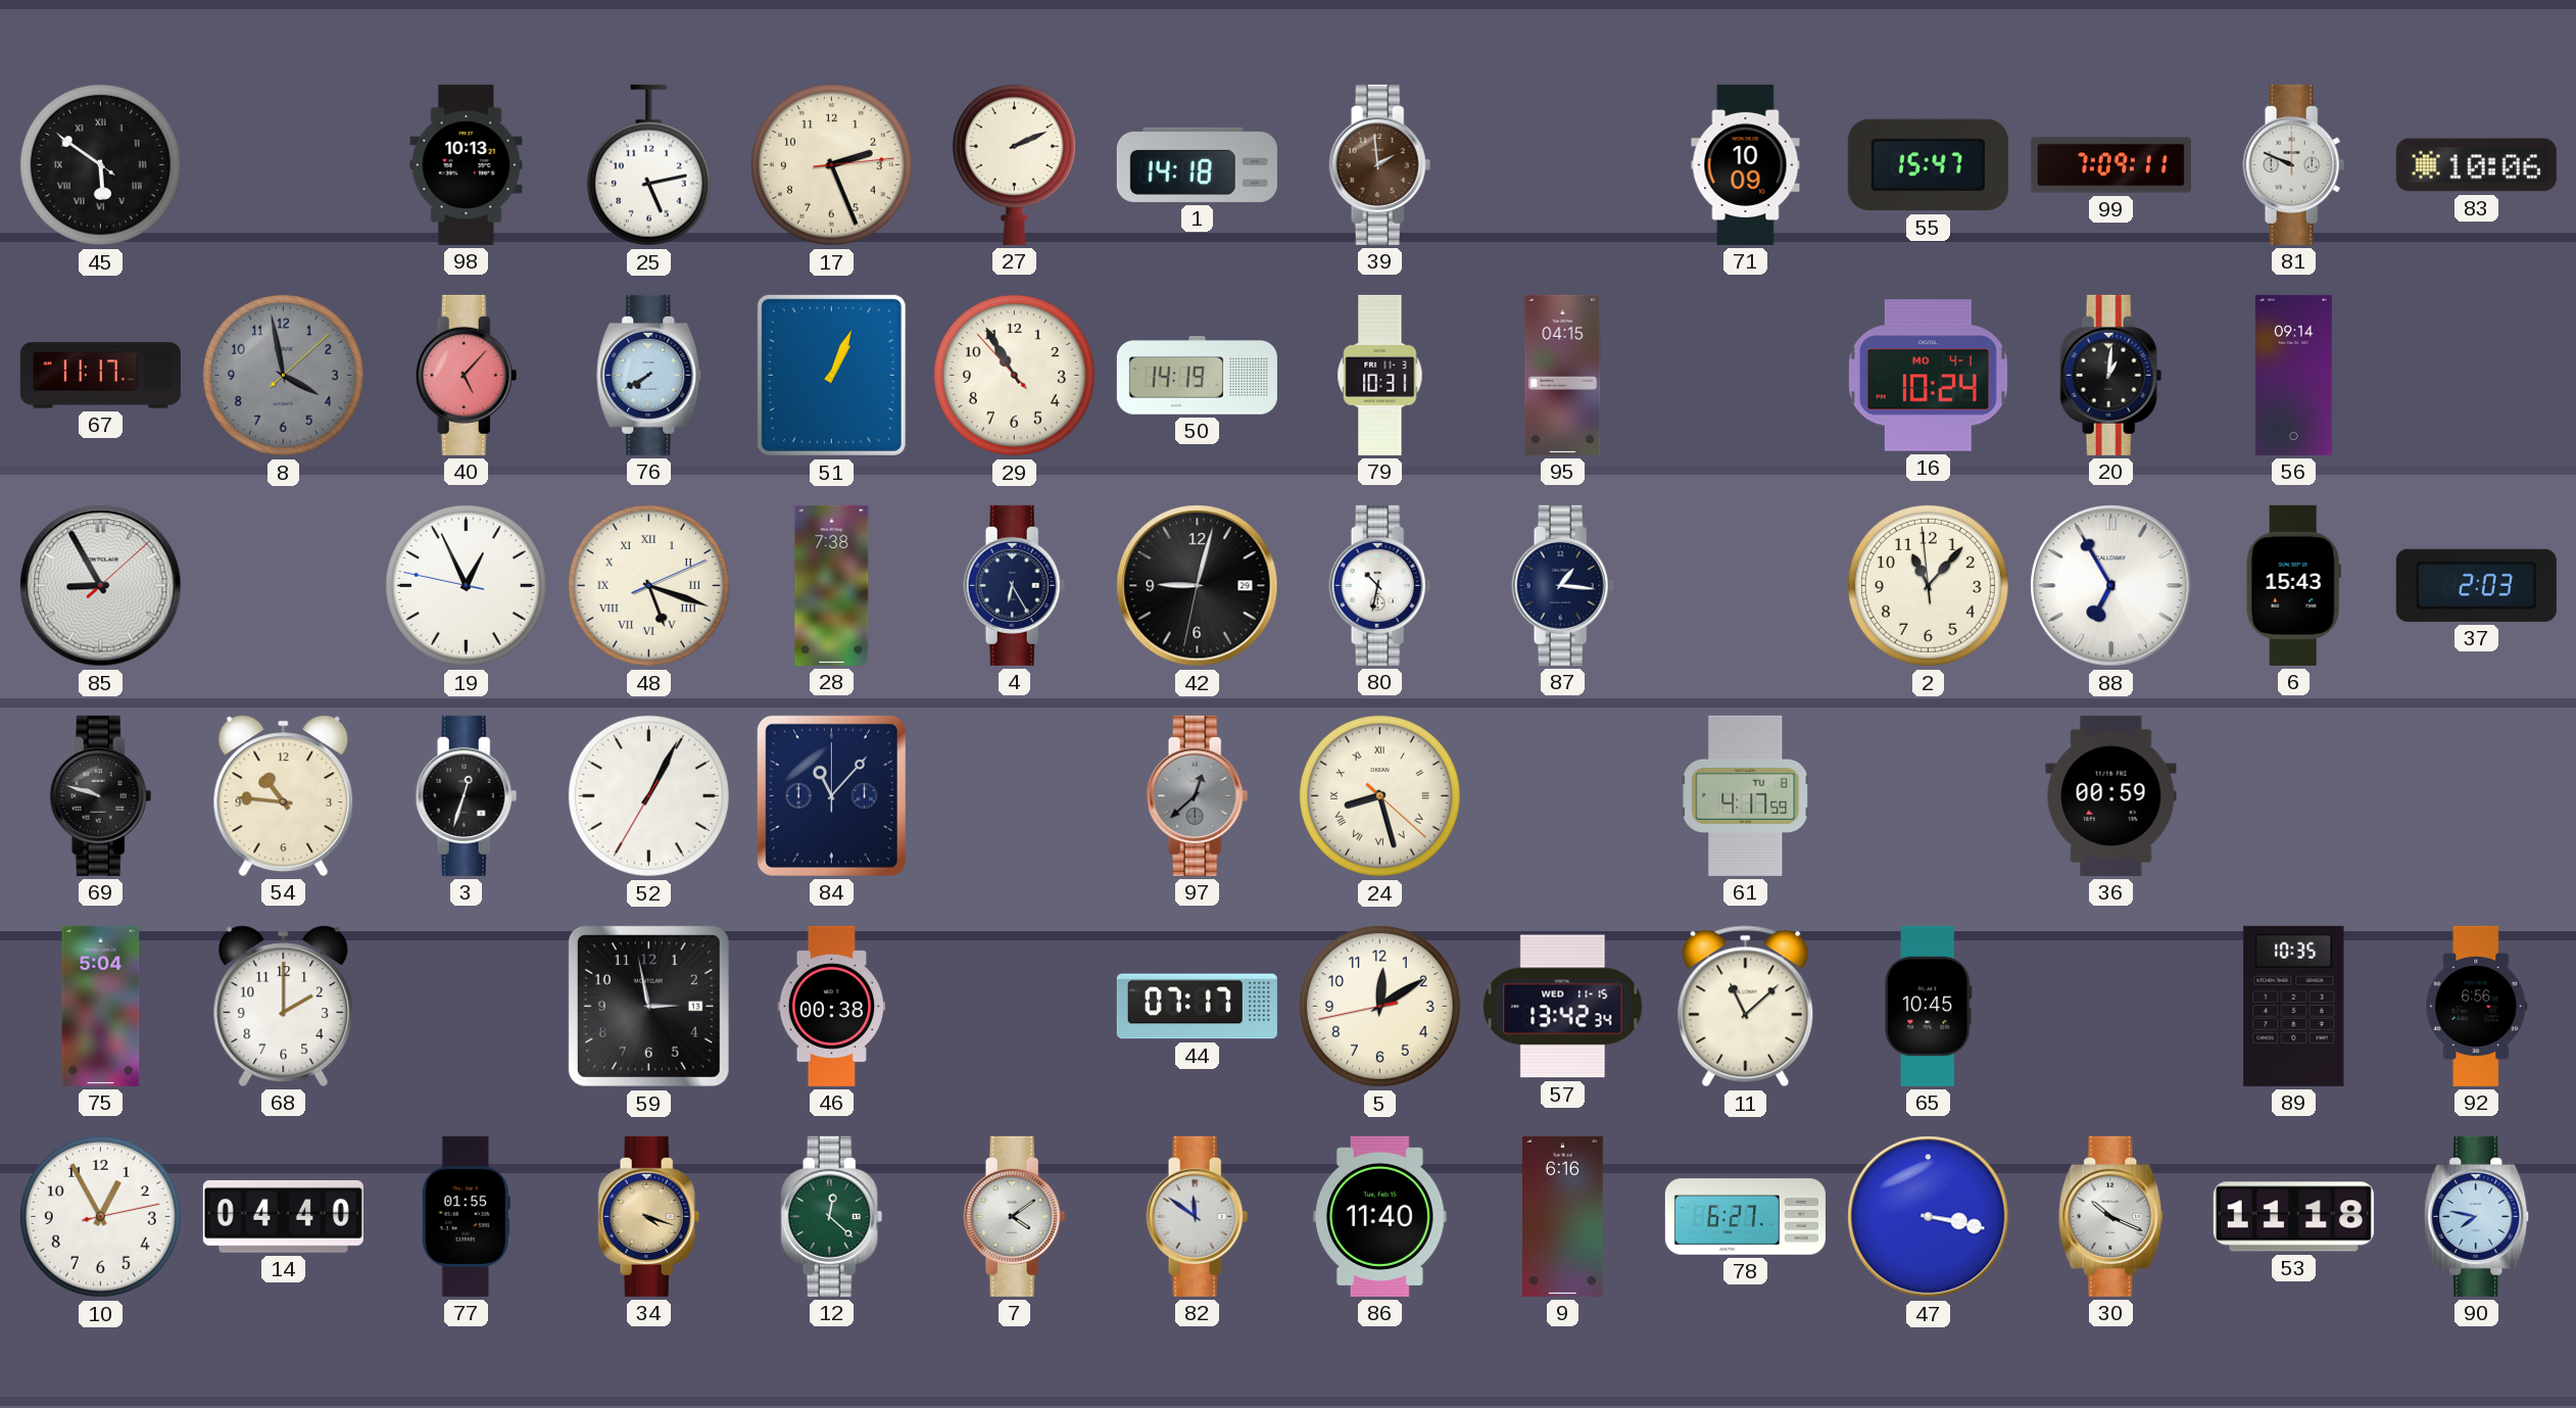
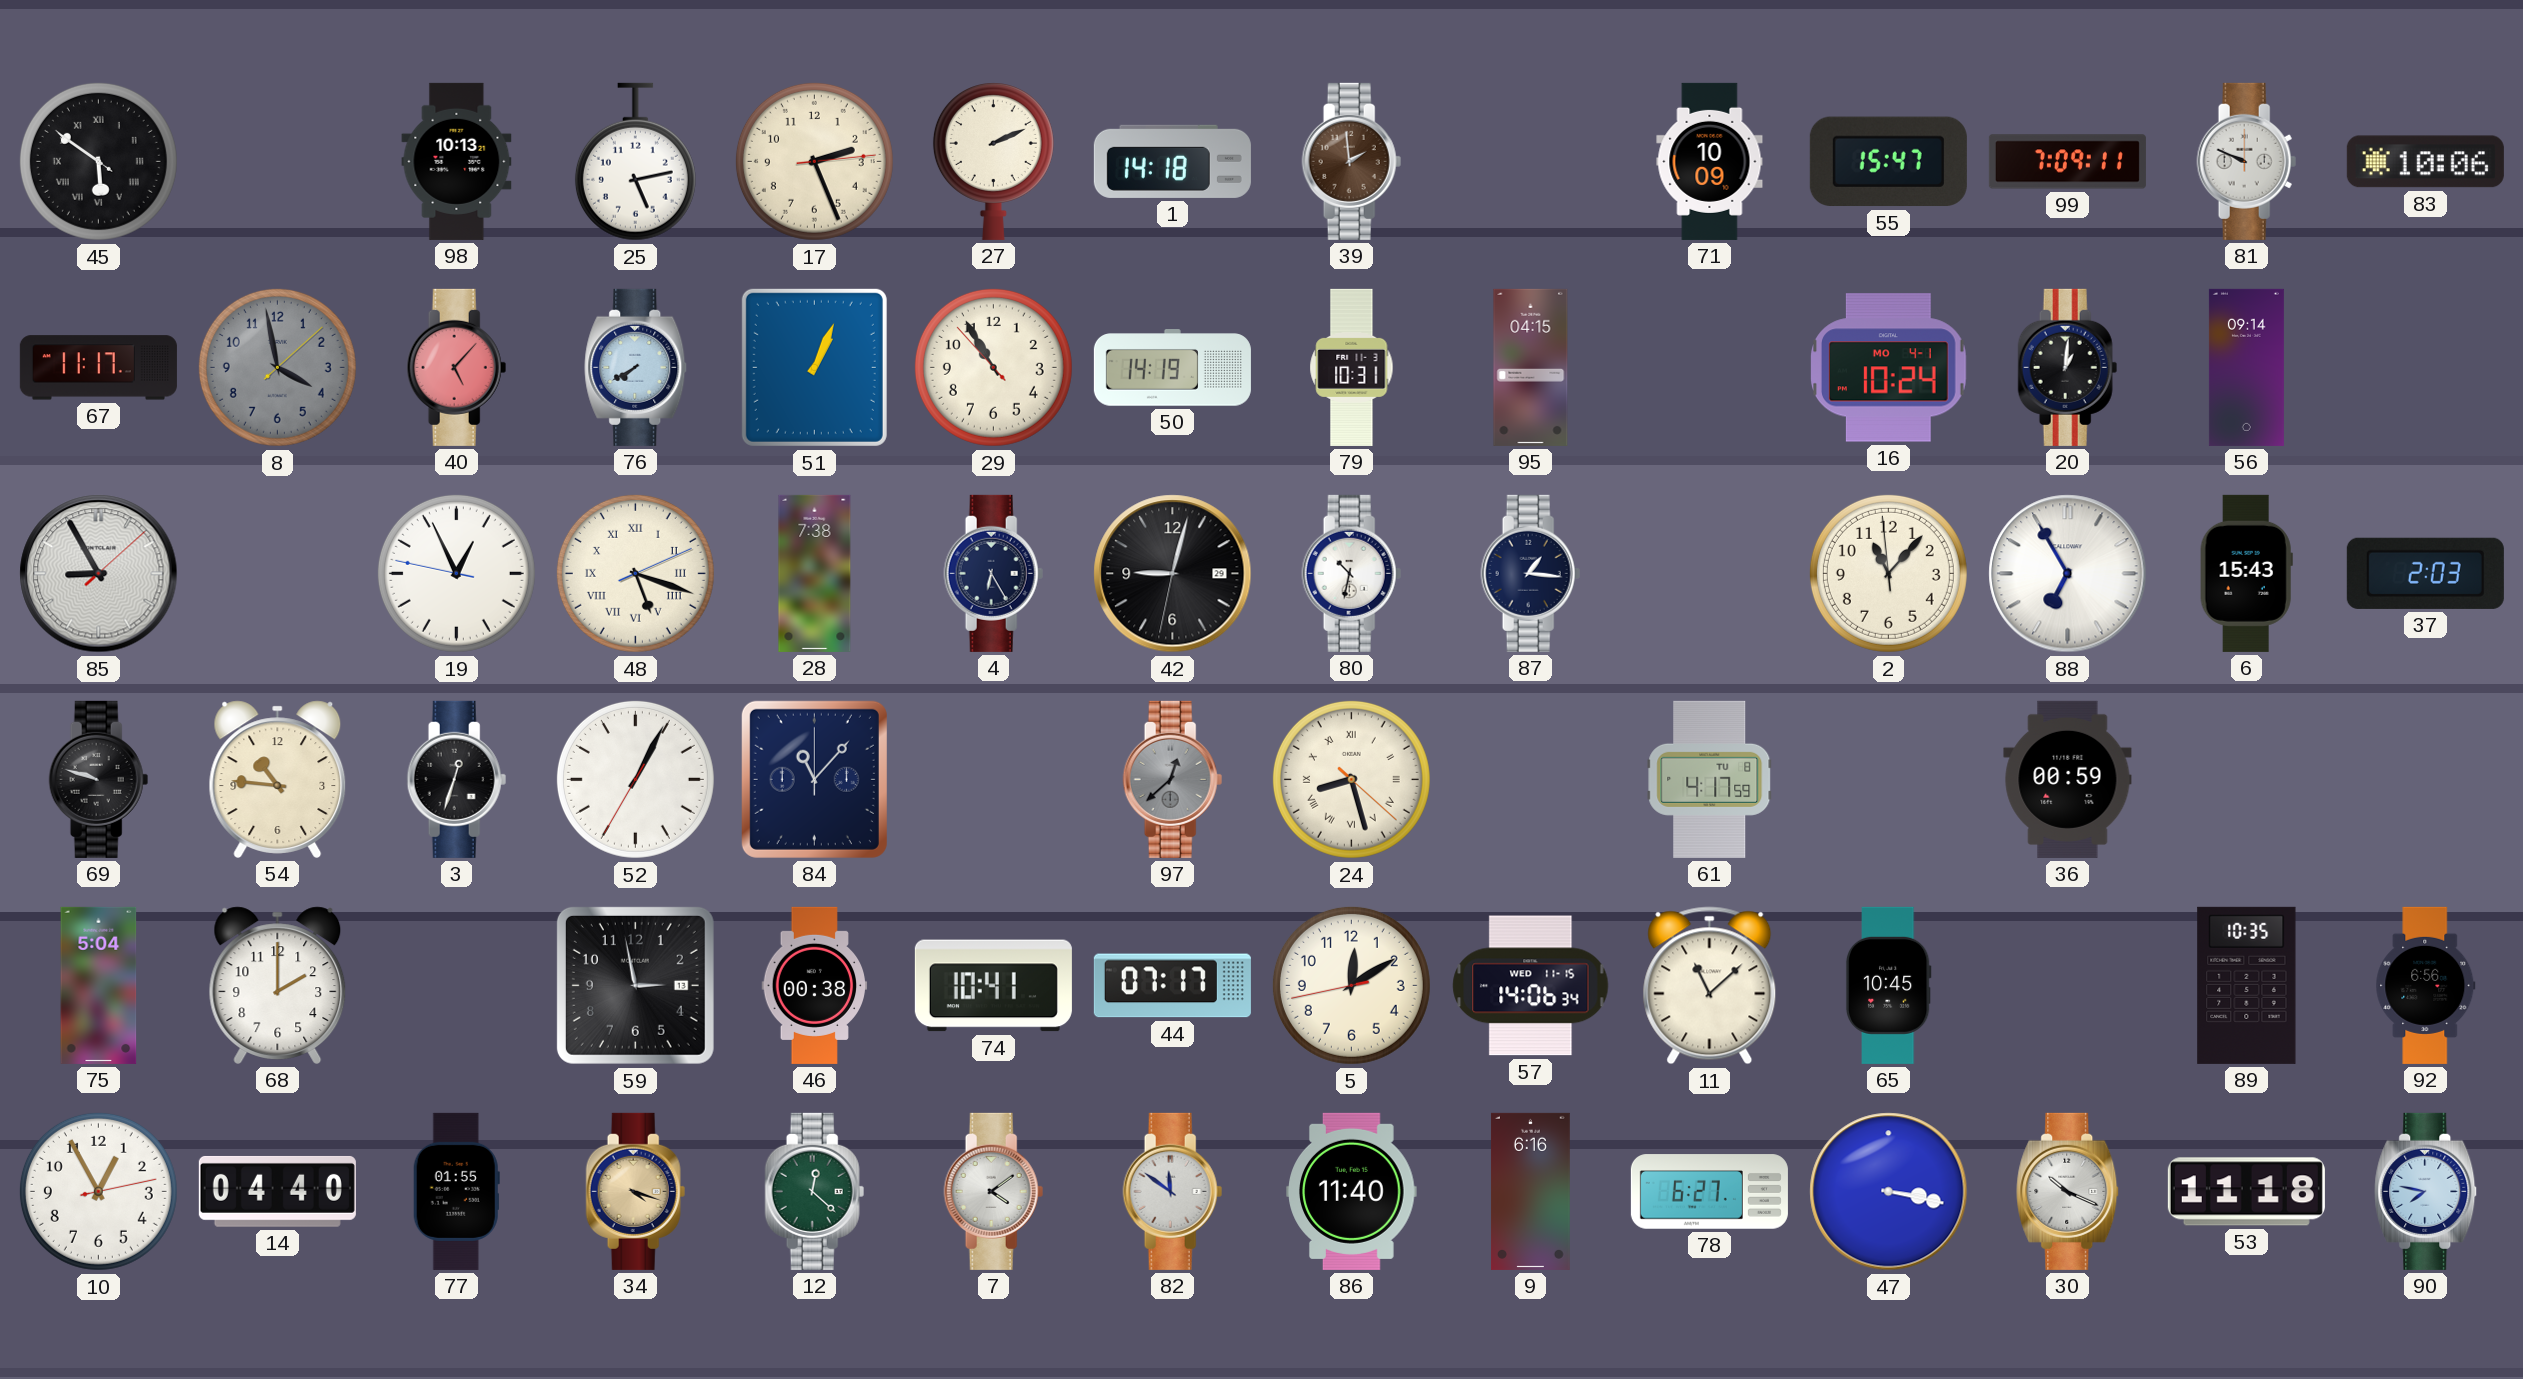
74: none -> 10:41 (993, 986)
57: 13:42 -> 14:06 (1531, 986)
